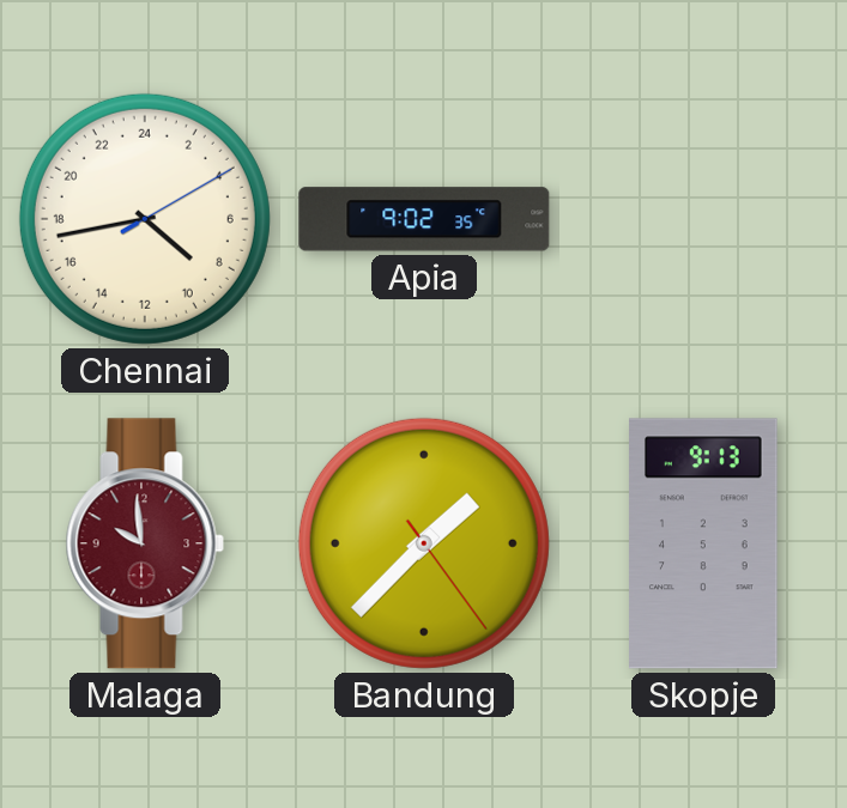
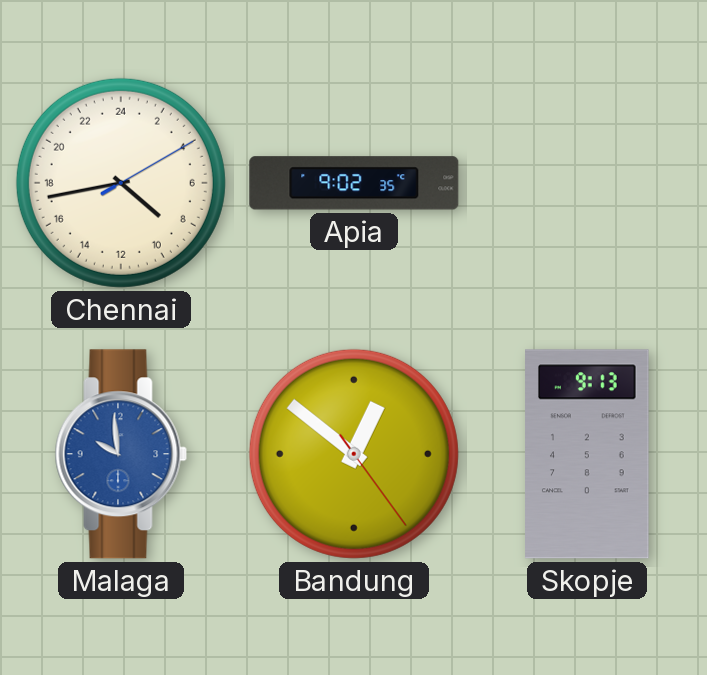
Malaga dial: burgundy -> blue (121, 454)
Bandung: 1:37 -> 12:51 (354, 454)
